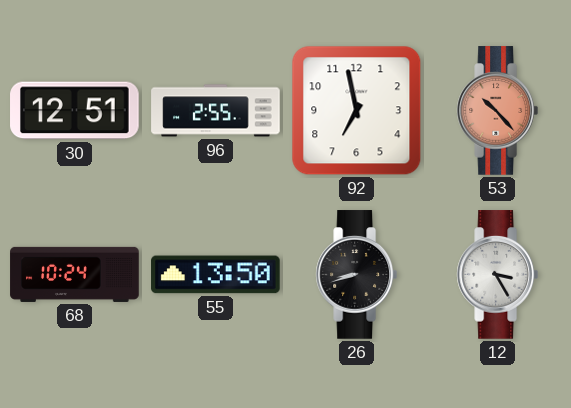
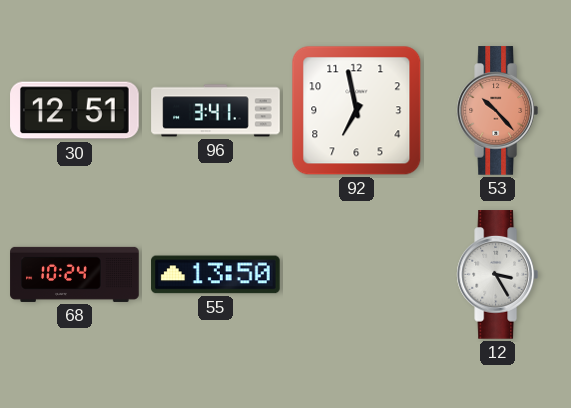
96: 2:55 -> 3:41 (216, 111)
26: 8:42 -> none (356, 275)
